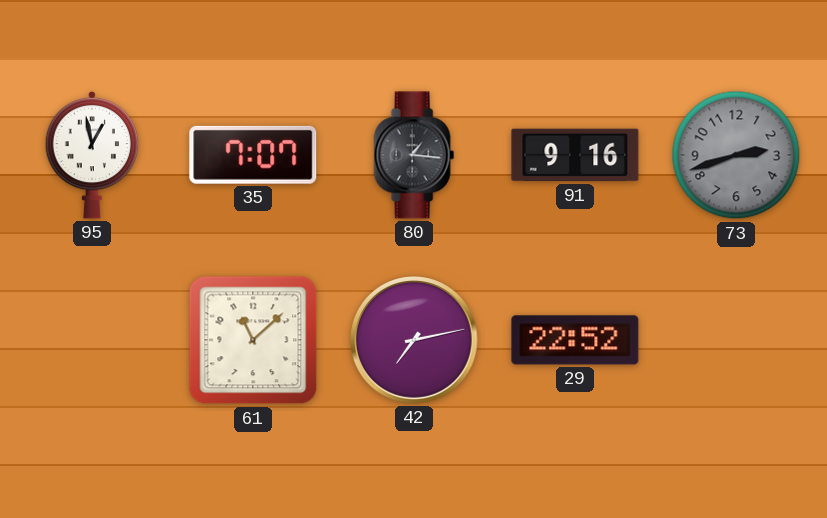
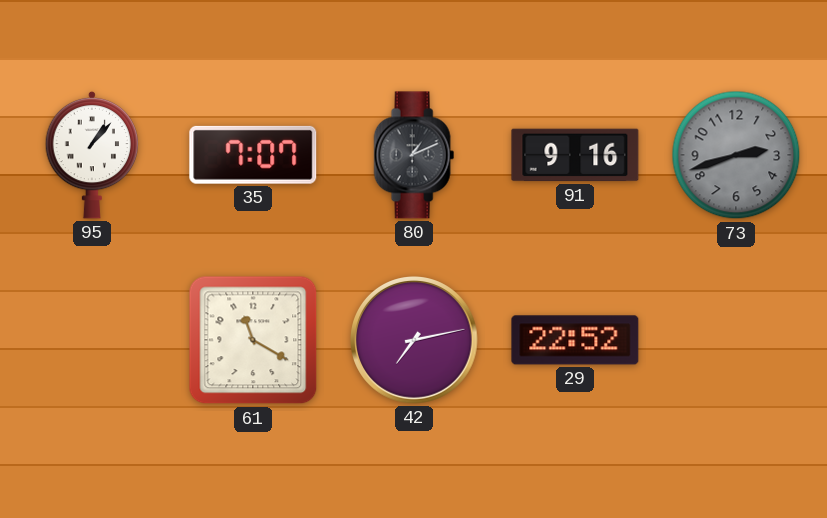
95: 12:58 -> 1:07 (92, 155)
80: 1:16 -> 1:11 (414, 155)
61: 11:08 -> 11:20 (253, 340)
